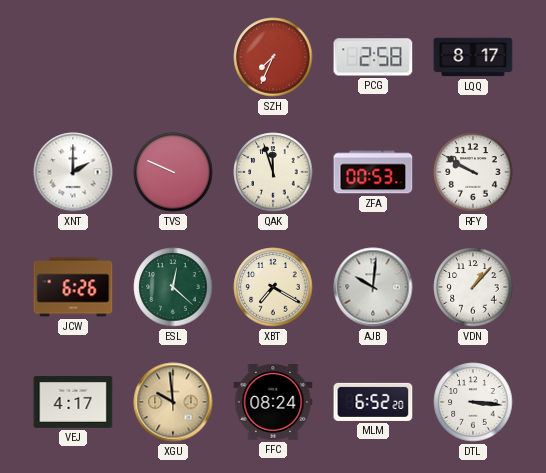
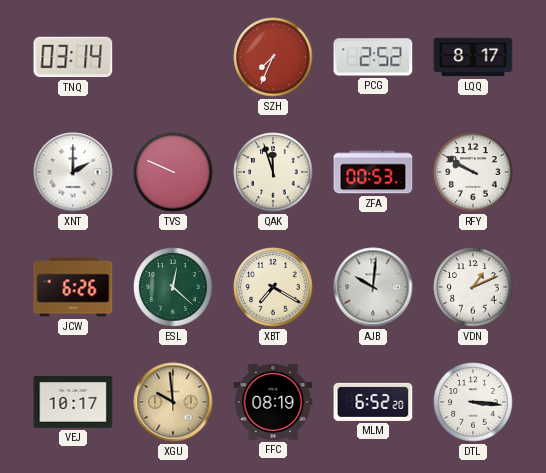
TNQ: none -> 03:14 (73, 57)
PCG: 2:58 -> 2:52 (373, 57)
VDN: 1:07 -> 1:11 (473, 287)
VEJ: 4:17 -> 10:17 (73, 402)
FFC: 08:24 -> 08:19 (273, 402)
